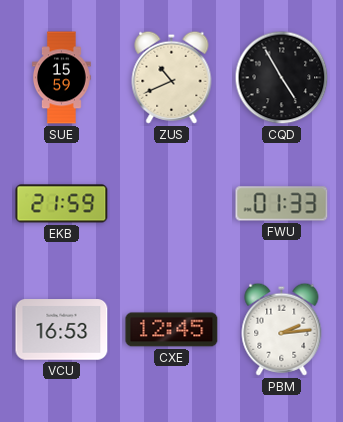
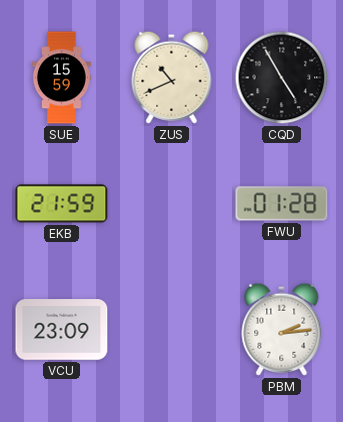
FWU: 01:33 -> 01:28 (282, 204)
VCU: 16:53 -> 23:09 (62, 330)
CXE: 12:45 -> none (172, 330)
